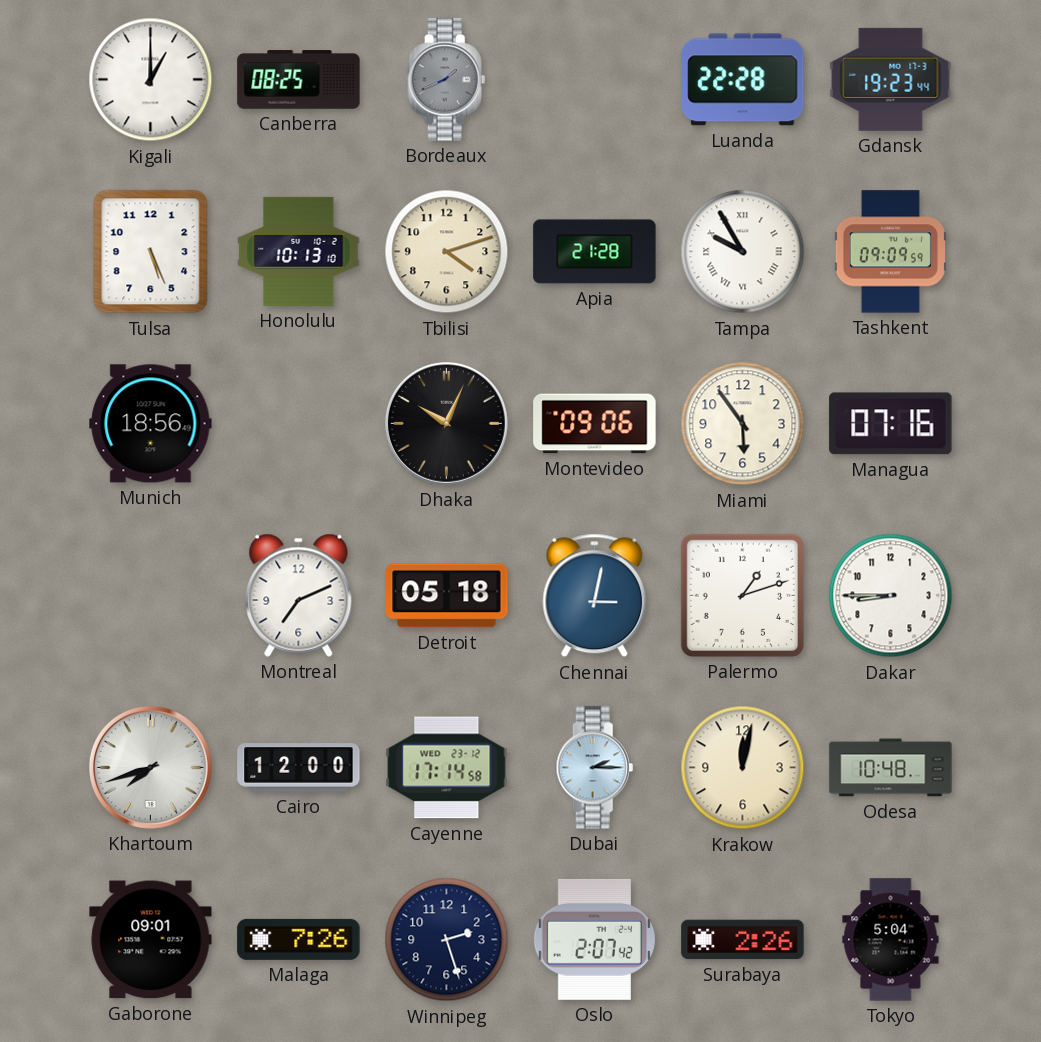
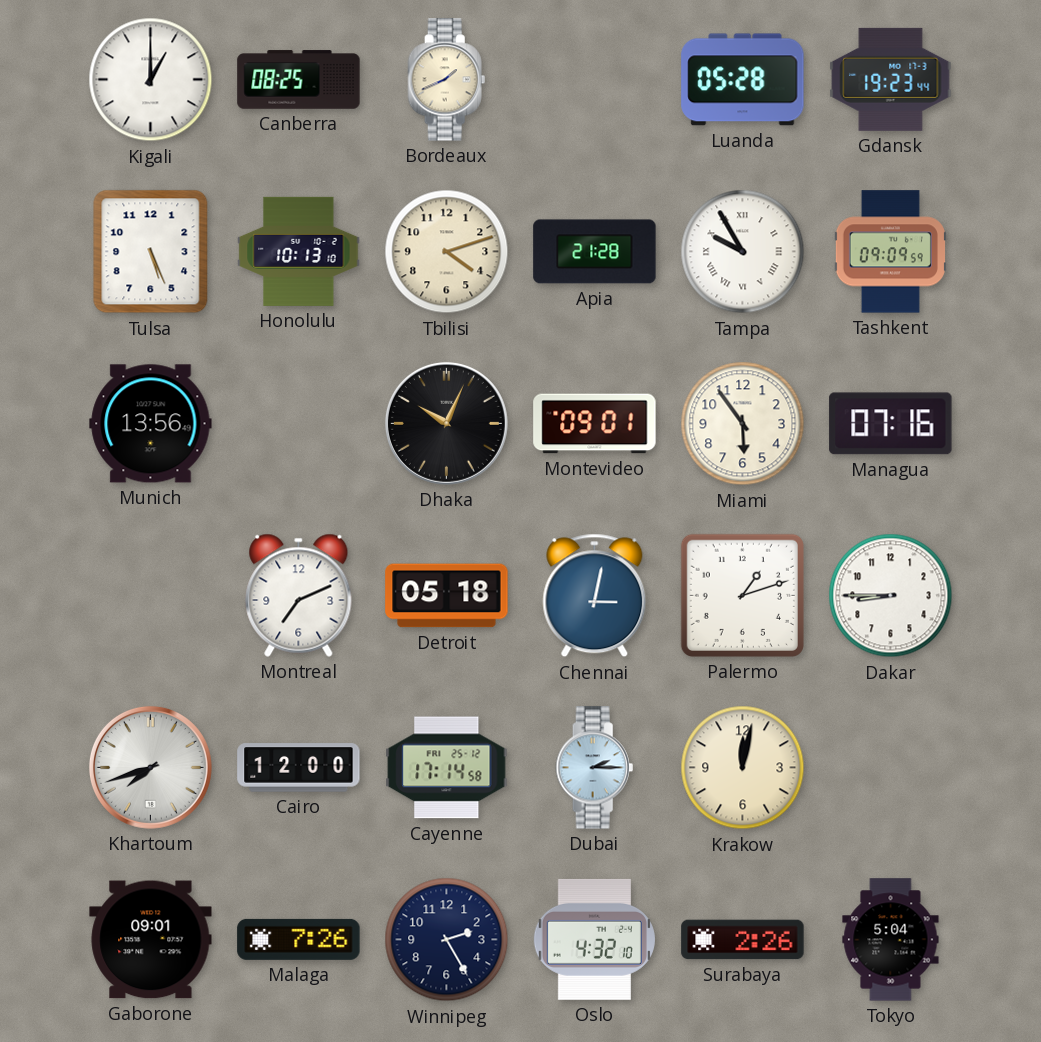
Bordeaux dial: grey -> cream (447, 80)
Luanda: 22:28 -> 05:28 (743, 80)
Munich: 18:56 -> 13:56 (151, 424)
Montevideo: 09:06 -> 09:01 (595, 424)
Cayenne date: WED 23-12 -> FRI 25-12 (447, 768)
Odesa: 10:48 -> none (891, 768)
Winnipeg: 2:27 -> 2:25 (447, 940)
Oslo: 2:07 -> 4:32 (594, 939)
